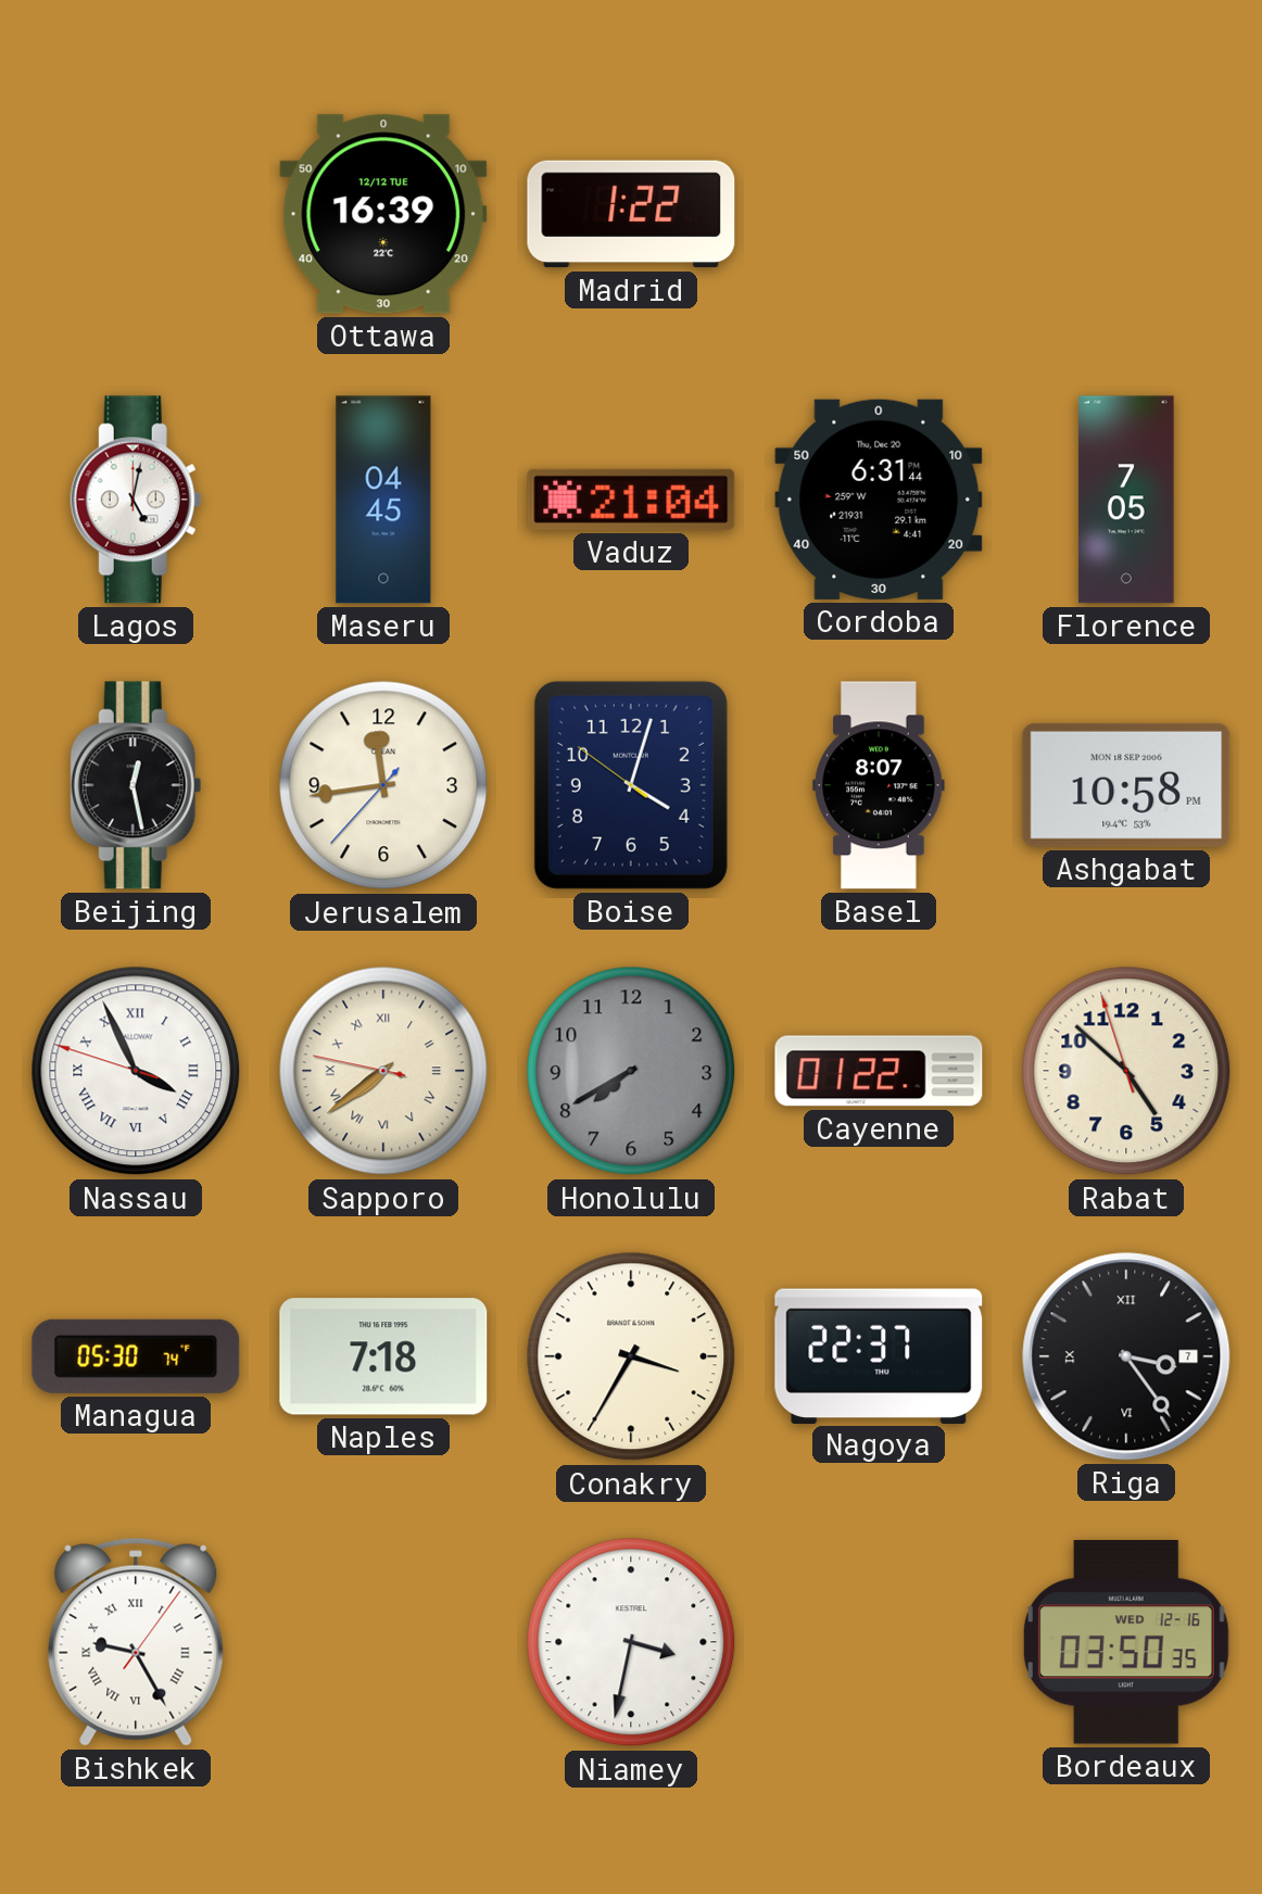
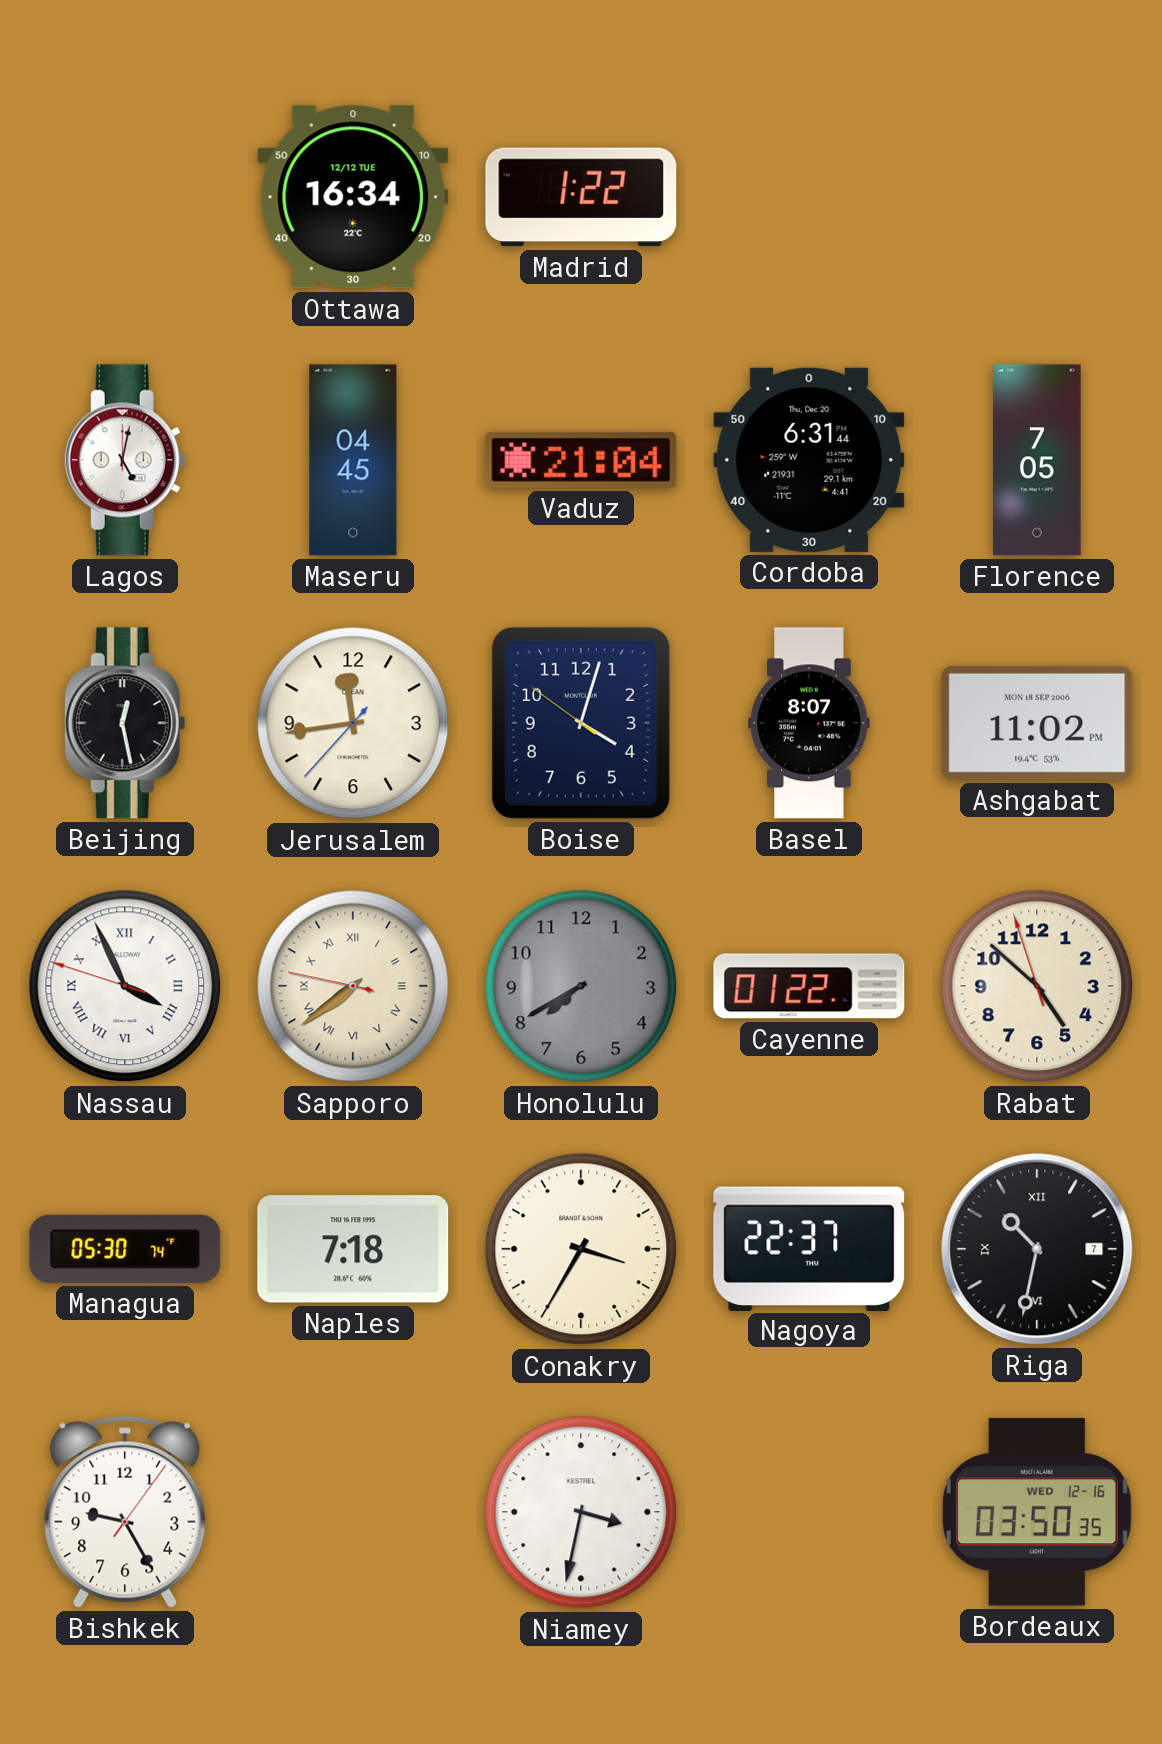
Ottawa: 16:39 -> 16:34 (353, 197)
Ashgabat: 10:58 -> 11:02 (1037, 723)
Riga: 3:24 -> 10:32 (1037, 1249)
Bishkek numerals: Roman -> Arabic (125, 1512)
